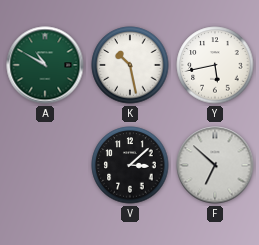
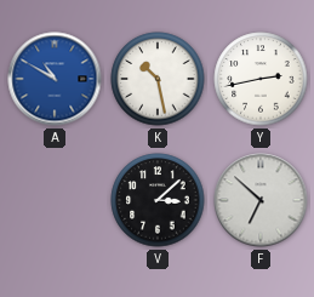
A dial: green -> blue (55, 79)
Y: 5:43 -> 2:43 (261, 79)
